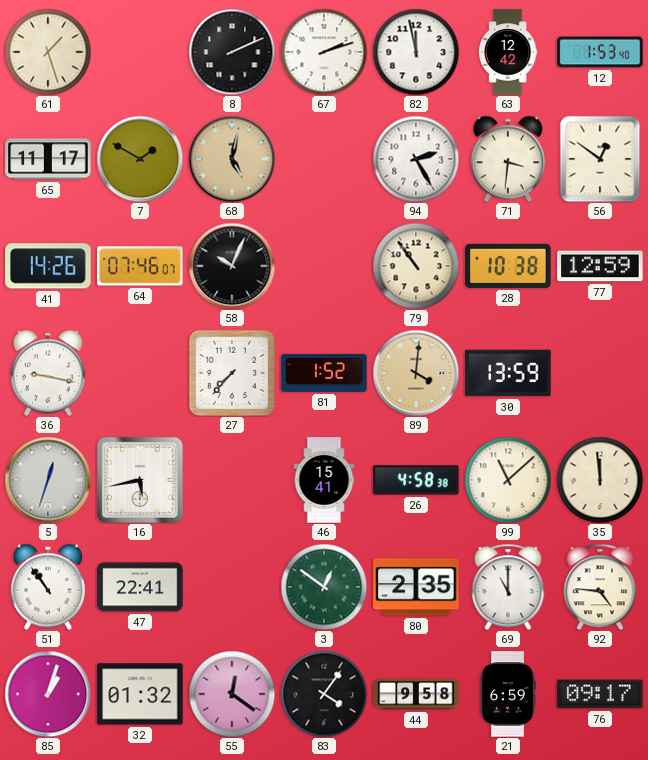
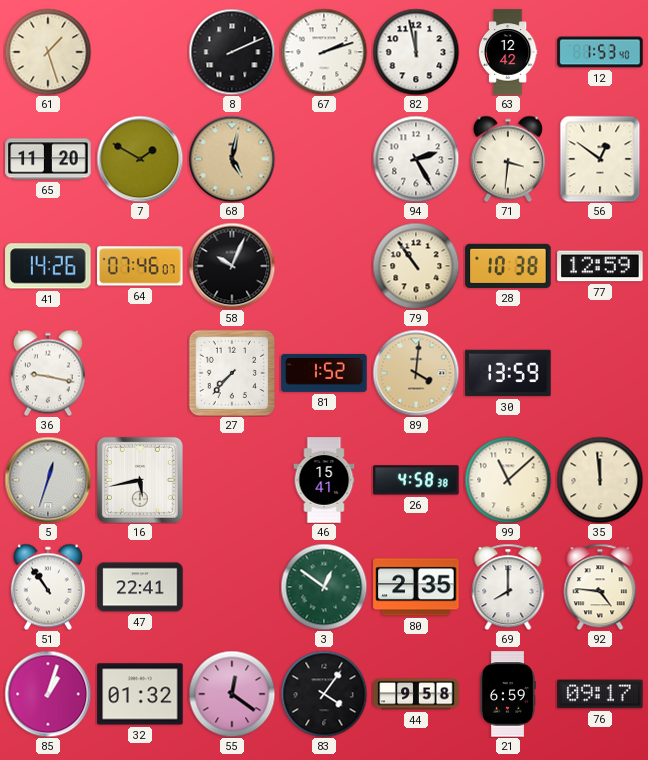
65: 11:17 -> 11:20 (48, 159)
69: 11:00 -> 8:00 (508, 587)
